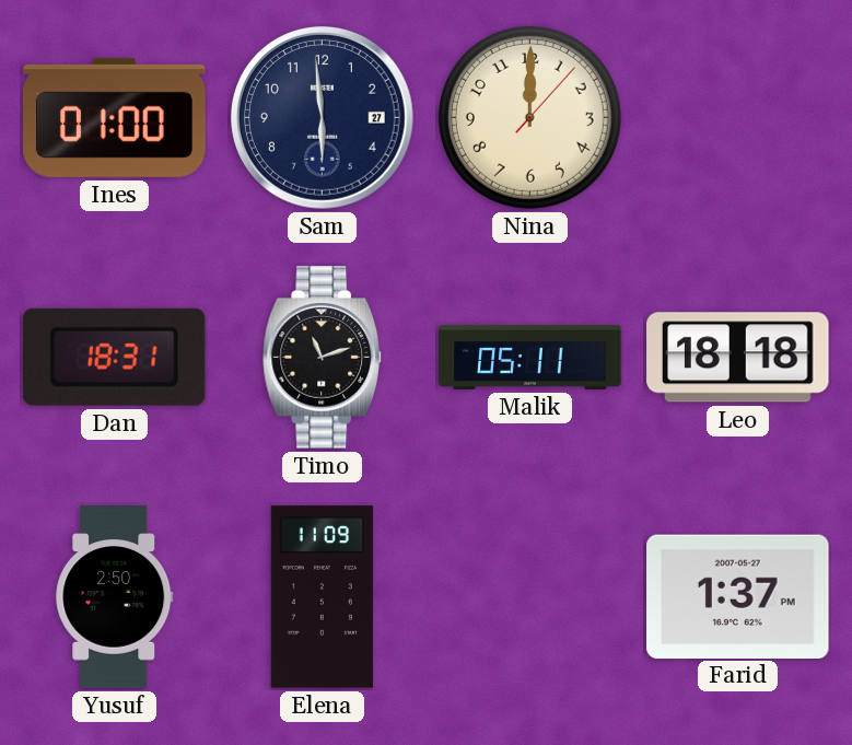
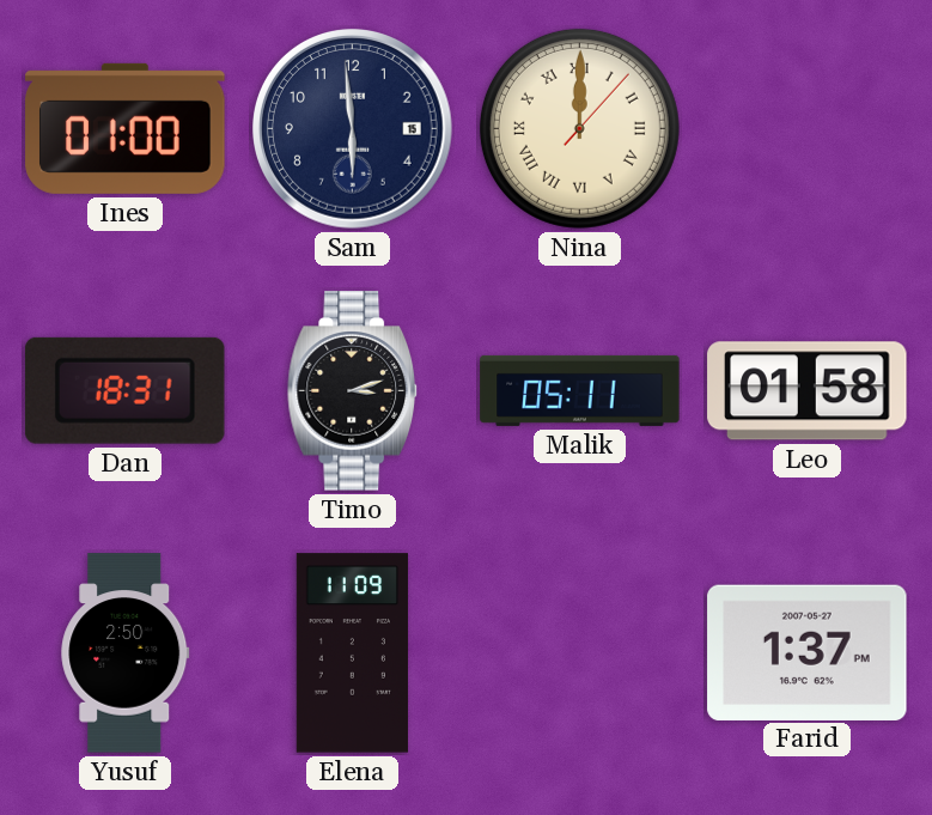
Sam date: 27 -> 15 (353, 129)
Nina numerals: Arabic -> Roman (579, 128)
Timo: 11:12 -> 3:12 (353, 391)
Leo: 18:18 -> 01:58 (808, 391)
